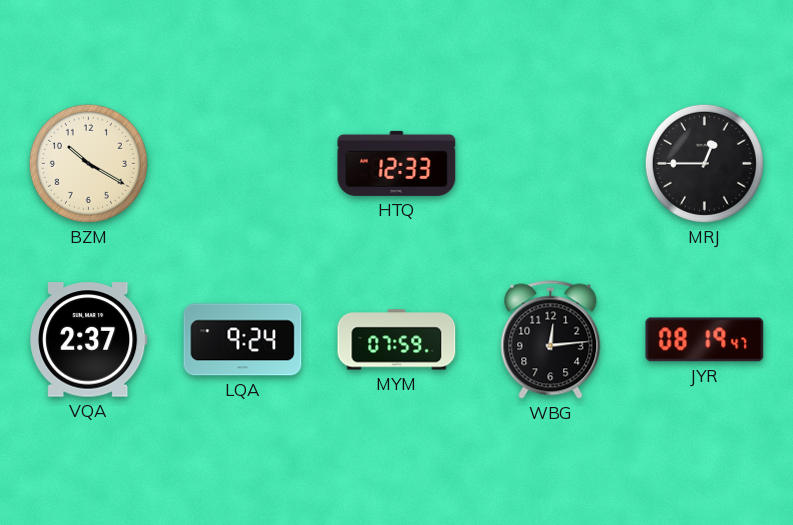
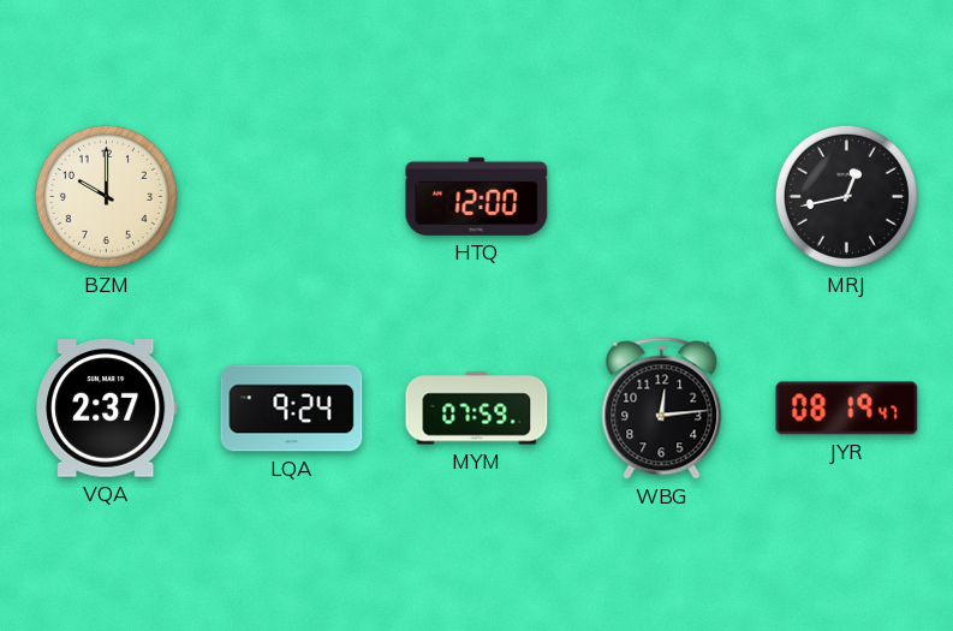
BZM: 10:20 -> 10:00 (106, 196)
HTQ: 12:33 -> 12:00 (477, 196)
MRJ: 12:45 -> 12:43 (846, 196)
